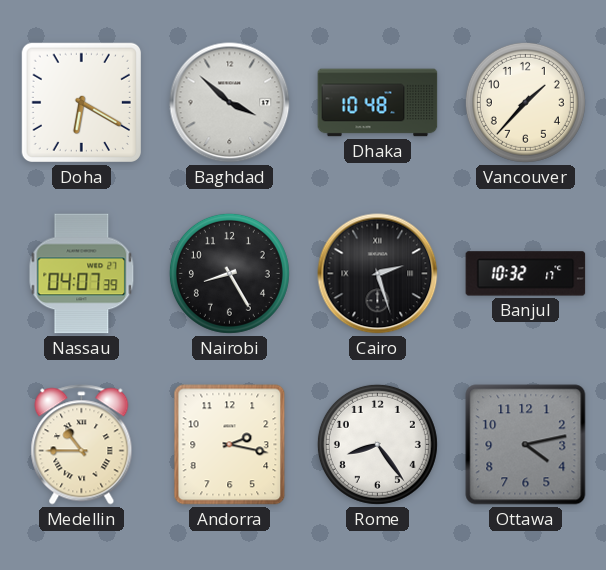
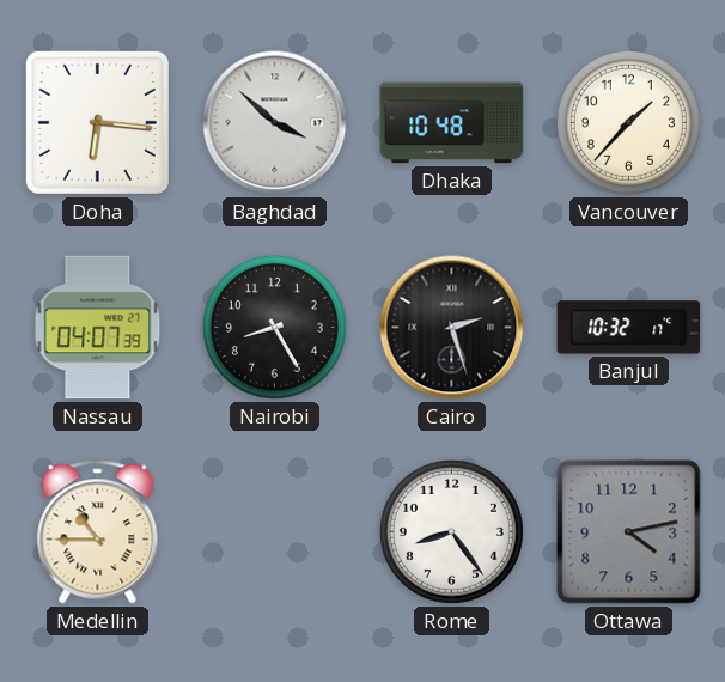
Doha: 6:20 -> 6:16 (97, 122)
Andorra: 2:17 -> none (230, 445)
